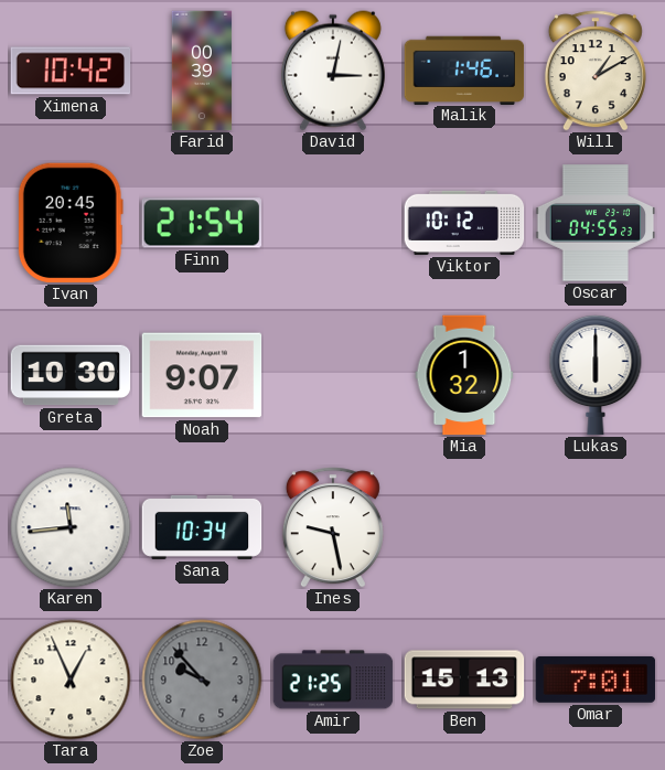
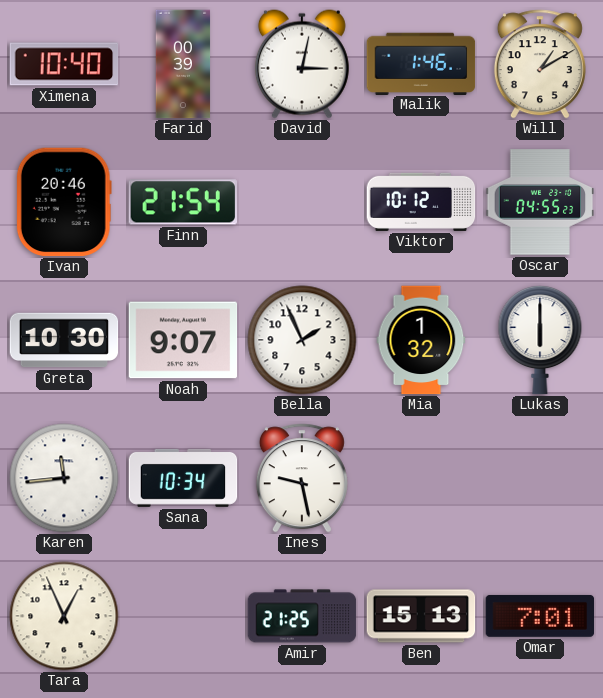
Ximena: 10:42 -> 10:40 (64, 64)
Ivan: 20:45 -> 20:46 (64, 202)
Bella: none -> 1:56 (302, 340)
Zoe: 9:53 -> none (202, 680)
